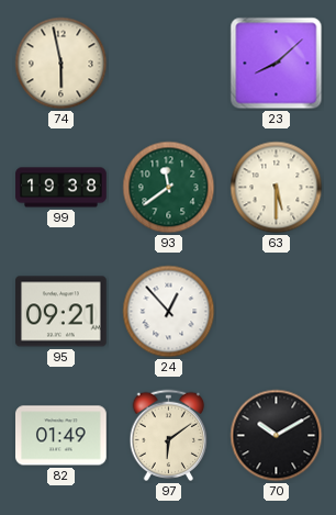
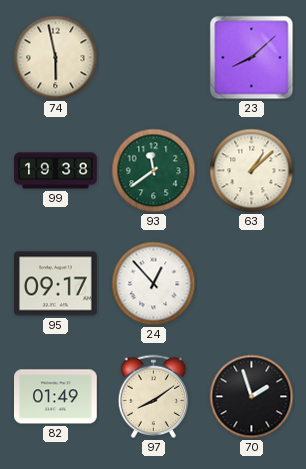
63: 5:30 -> 1:08 (252, 171)
95: 09:21 -> 09:17 (56, 284)
97: 6:09 -> 8:09 (154, 397)
70: 10:10 -> 1:57 (252, 397)
